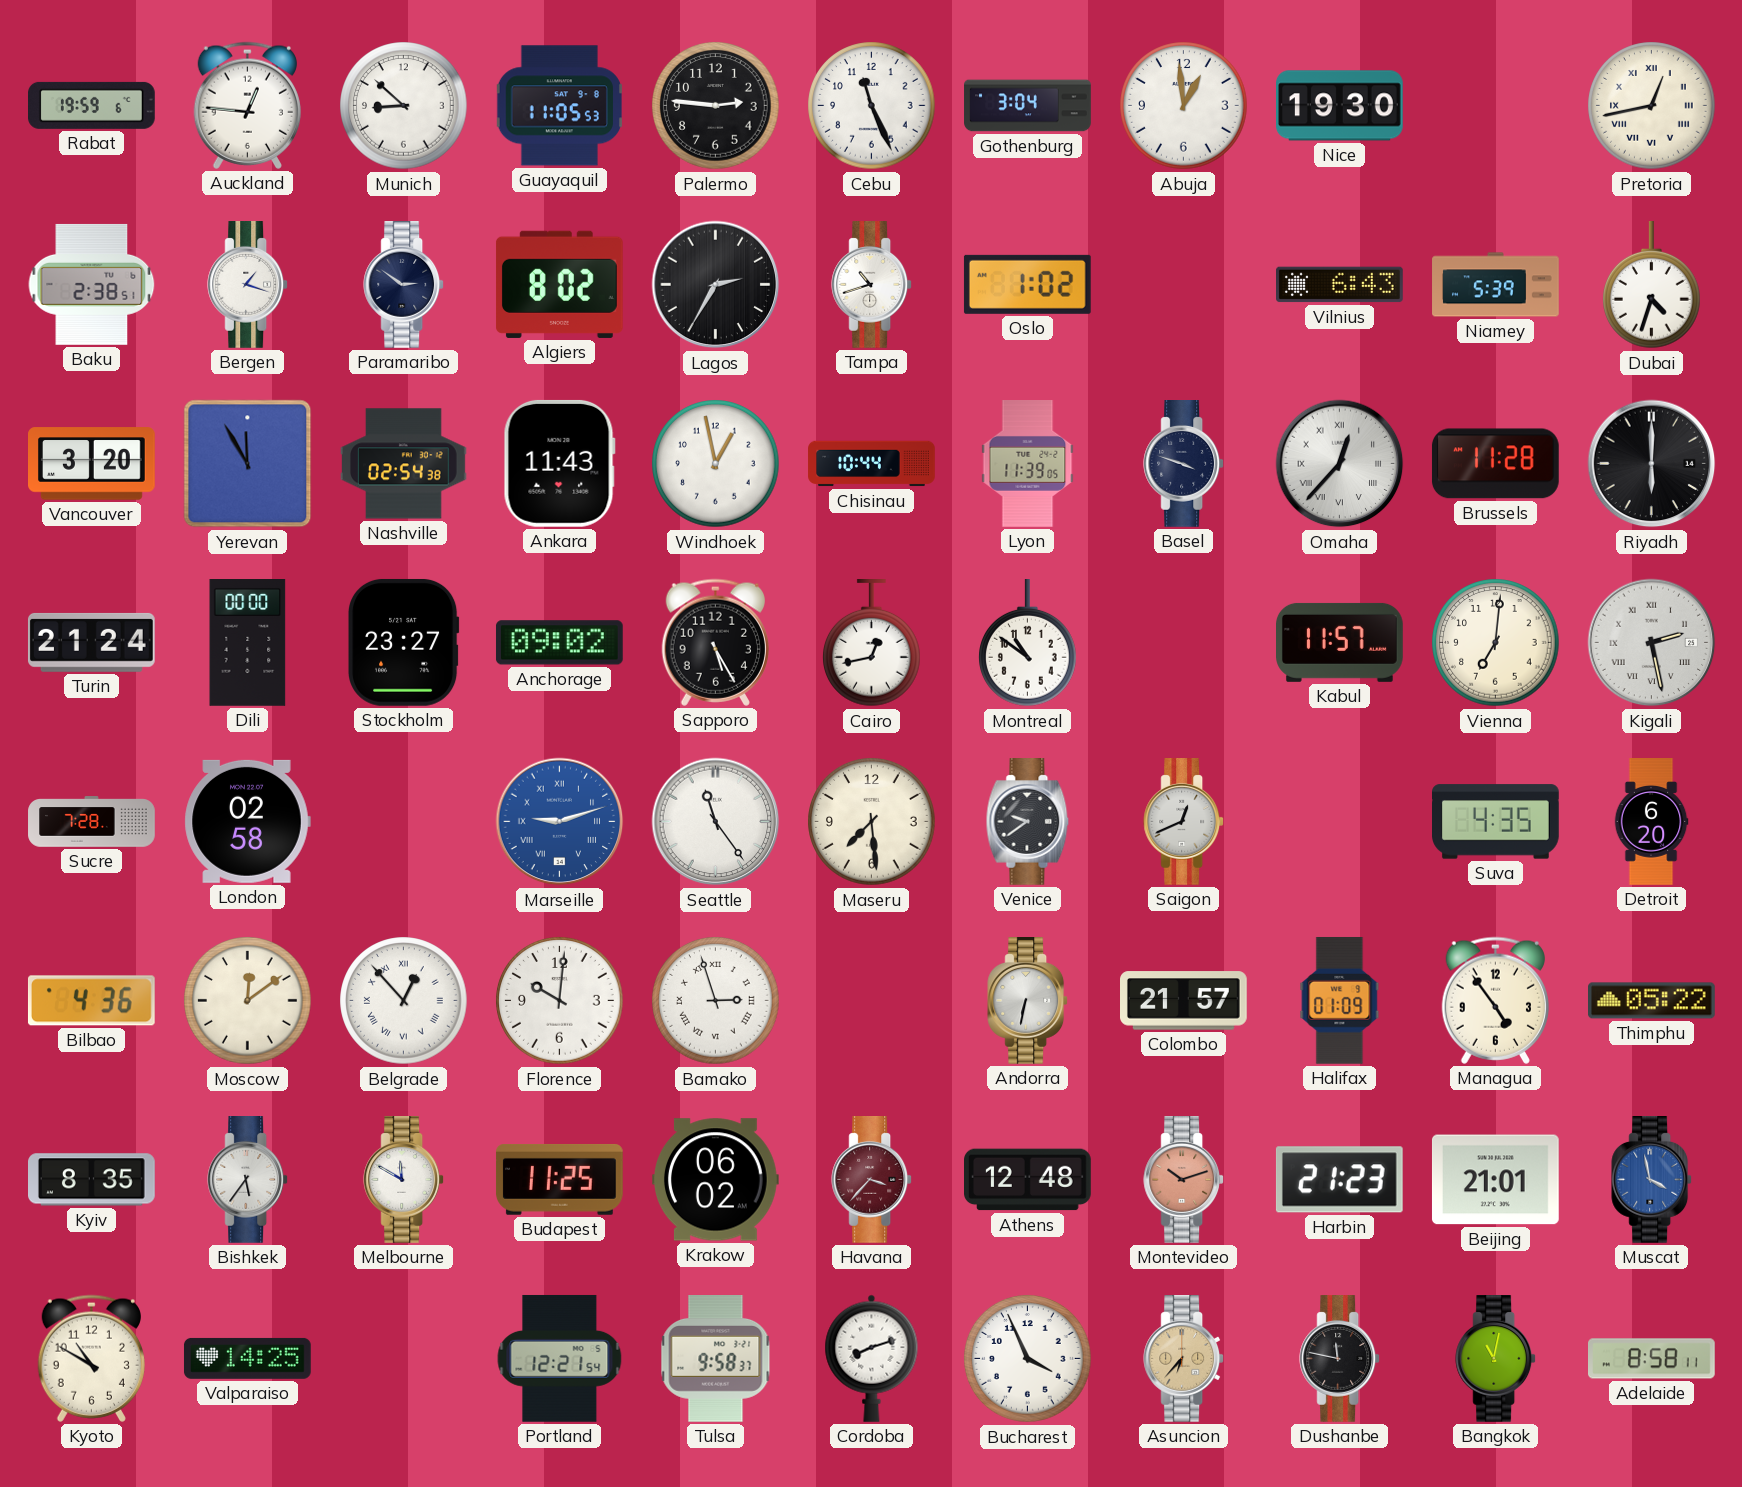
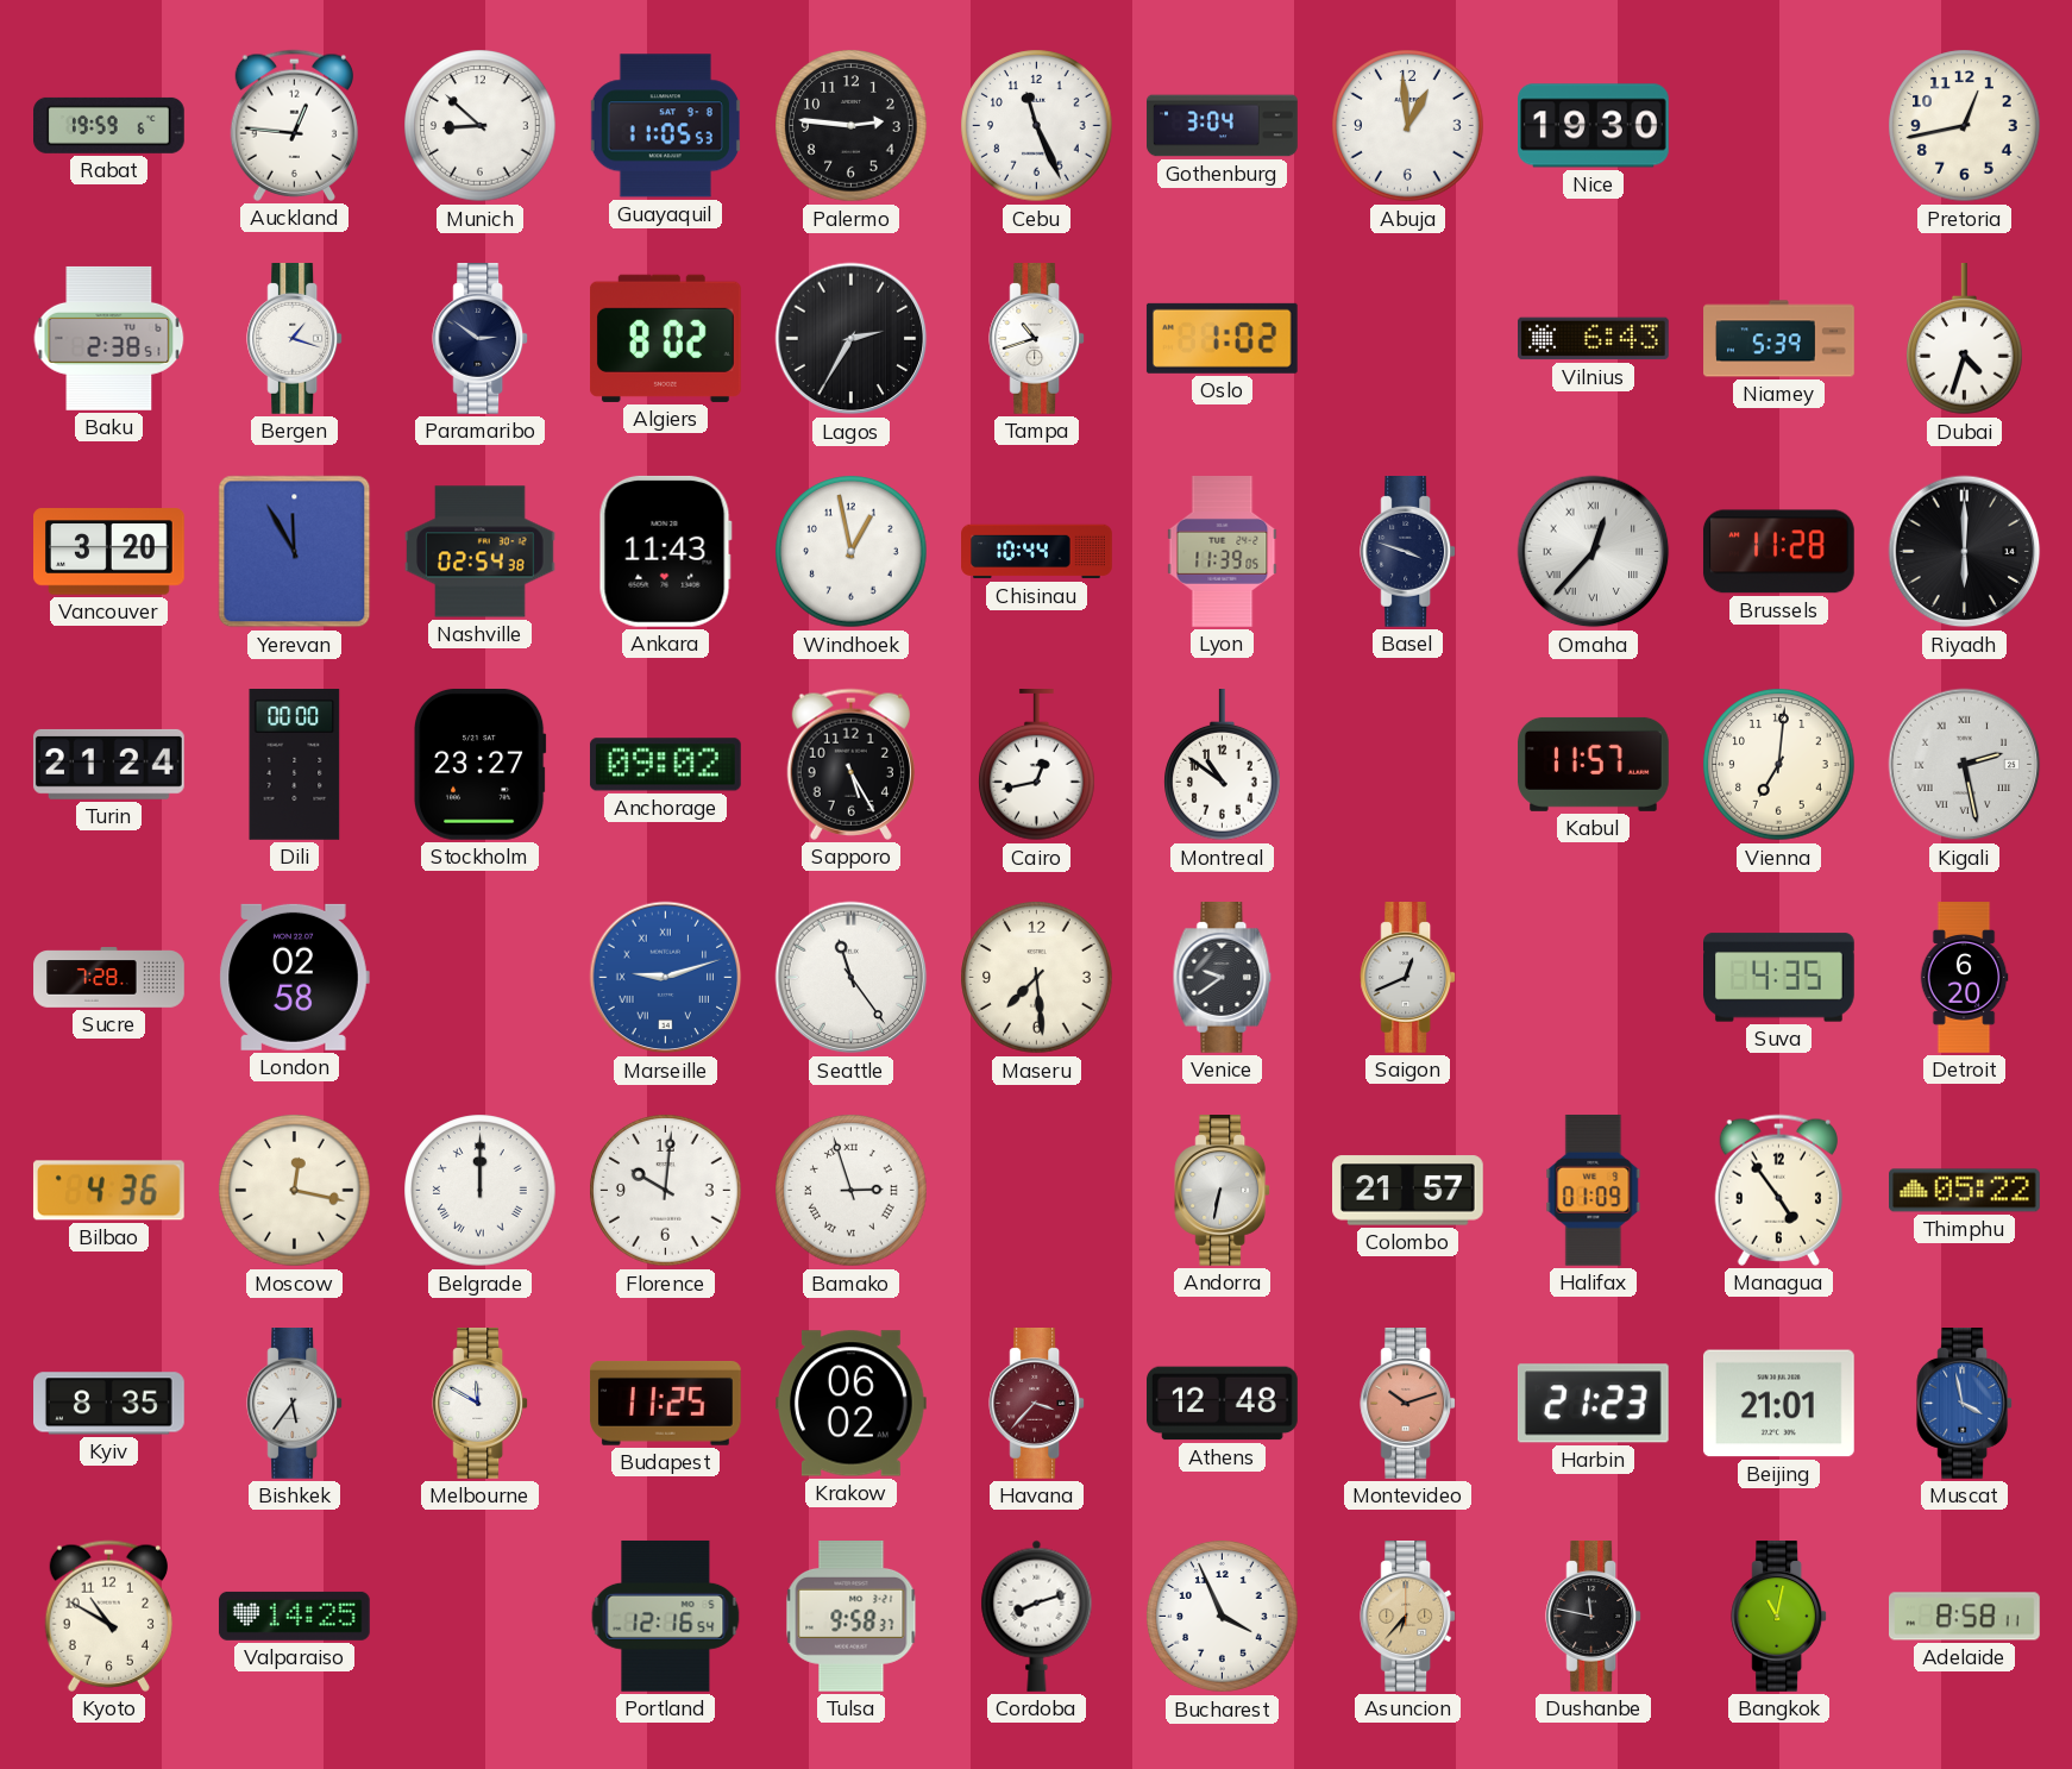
Pretoria numerals: Roman -> Arabic (1965, 126)
Moscow: 12:09 -> 12:17 (295, 1191)
Belgrade: 12:53 -> 12:00 (481, 1191)
Portland: 12:21 -> 12:16 (666, 1616)
